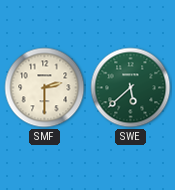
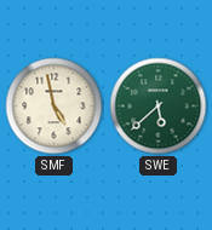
SMF: 2:30 -> 4:58 (55, 107)
